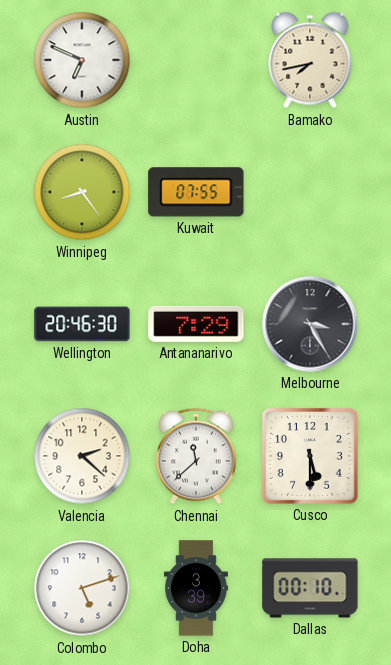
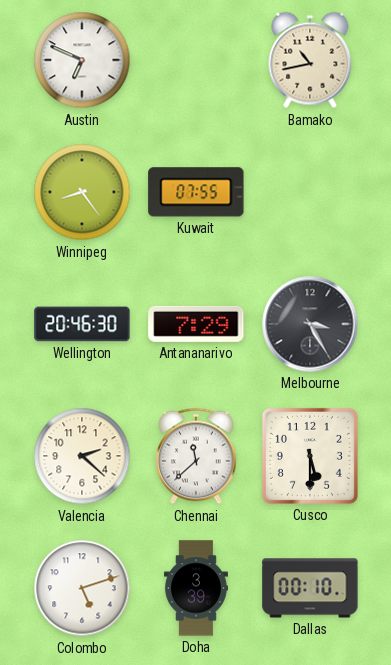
Bamako: 7:43 -> 10:43 (310, 60)
